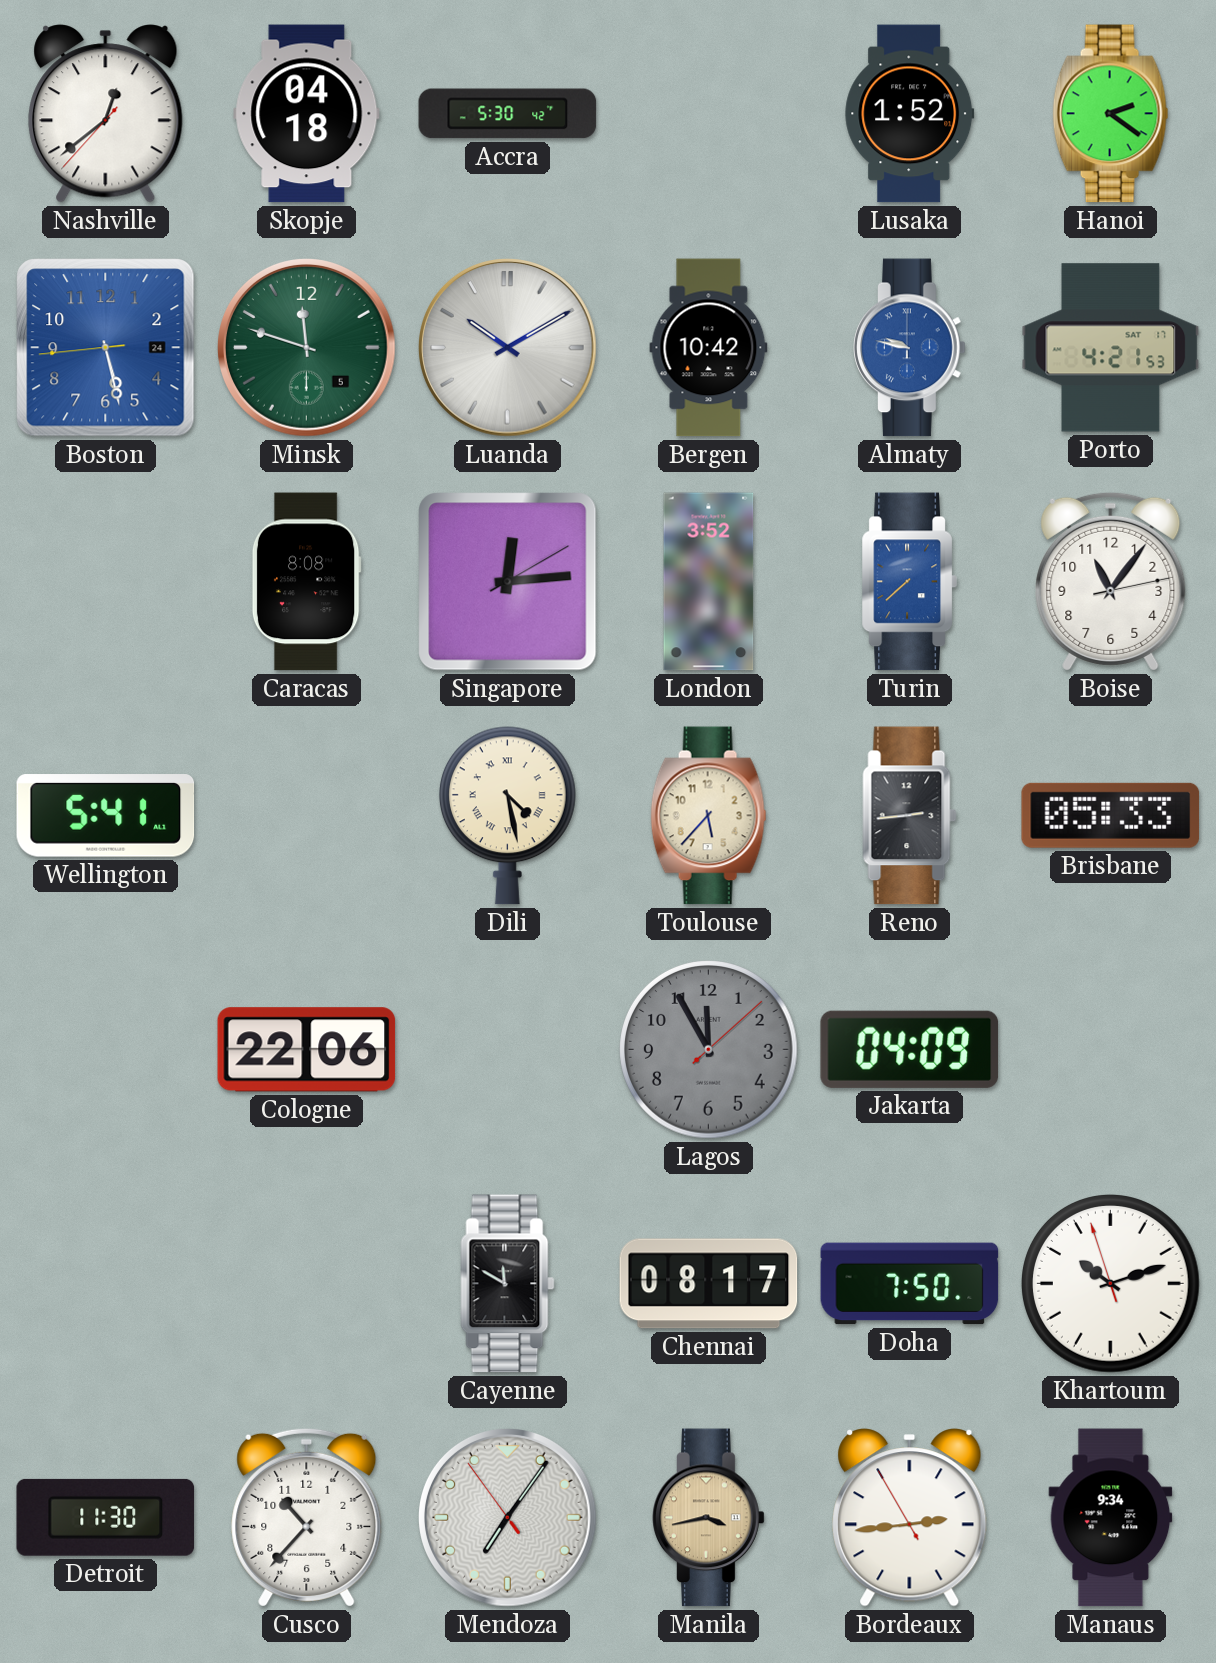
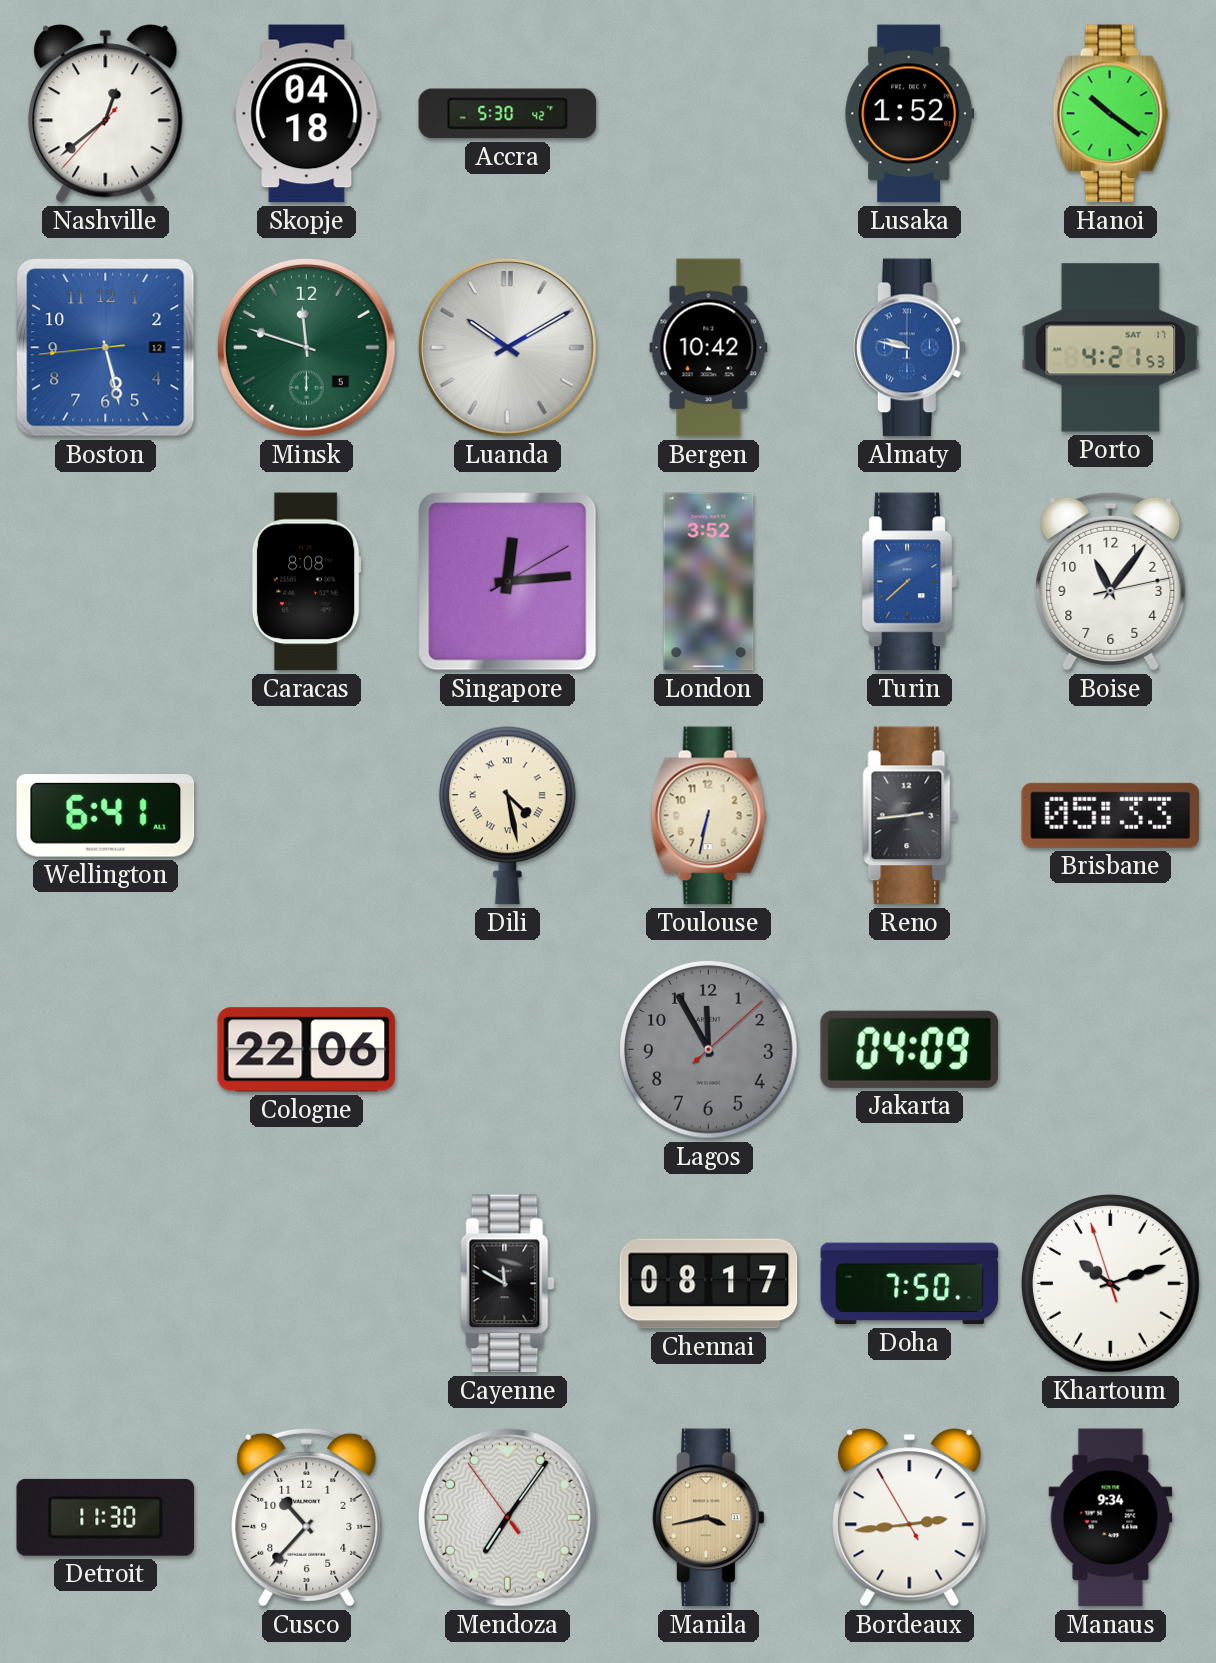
Hanoi: 2:21 -> 10:21 (1110, 114)
Boston date: 24 -> 12 (106, 348)
Wellington: 5:41 -> 6:41 (106, 816)
Toulouse: 5:37 -> 6:32 (708, 816)
